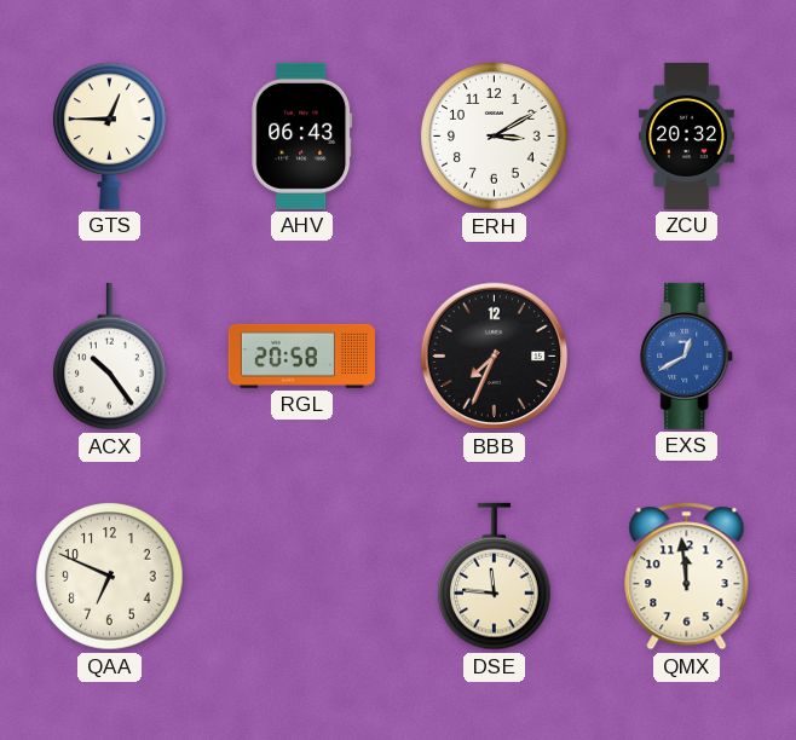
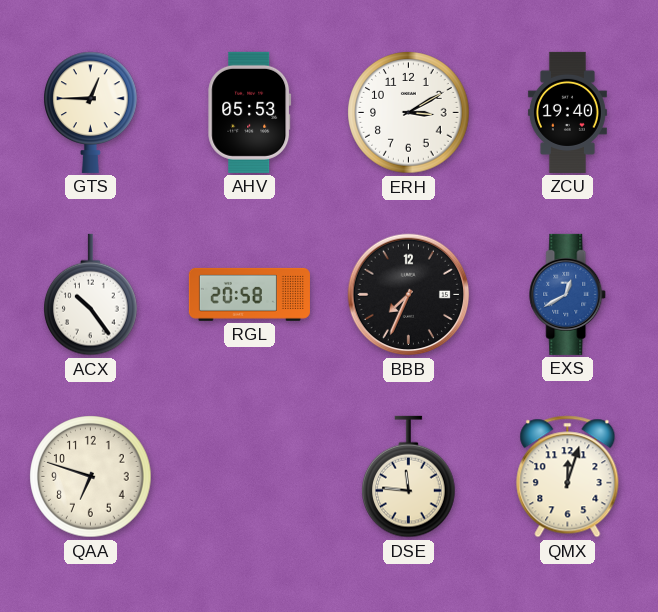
AHV: 06:43 -> 05:53 (250, 112)
ZCU: 20:32 -> 19:40 (567, 112)
QAA: 6:49 -> 6:48 (91, 477)
QMX: 11:59 -> 12:03 (568, 477)
